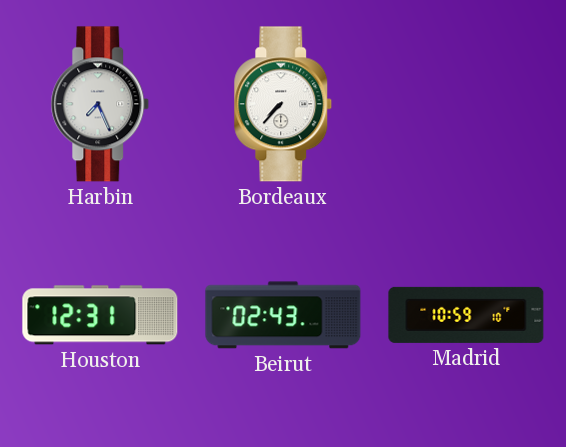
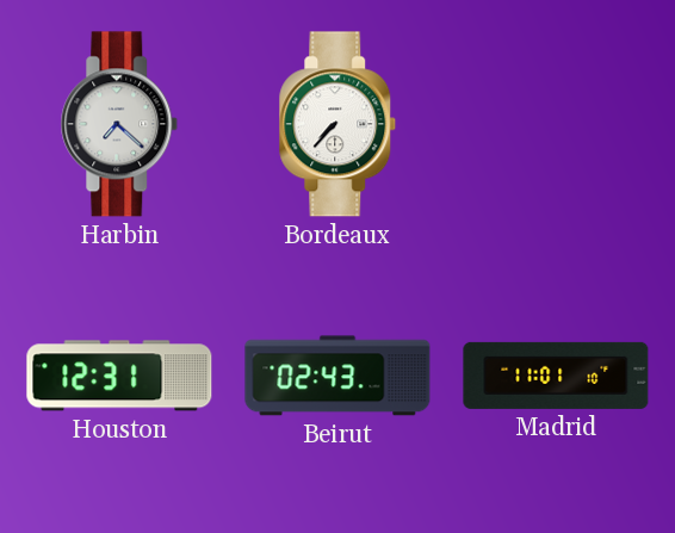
Harbin: 7:26 -> 7:22 (119, 124)
Madrid: 10:59 -> 11:01 (556, 376)
